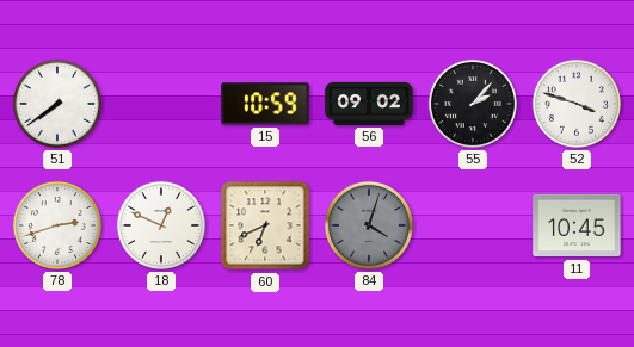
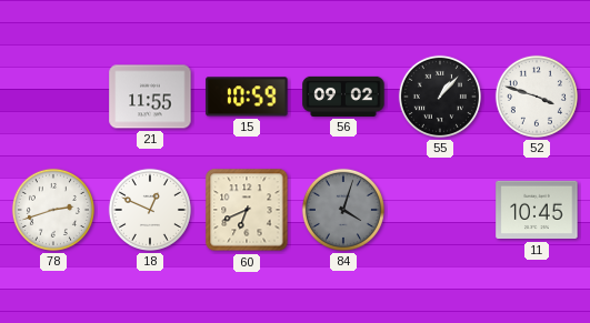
51: 7:39 -> none (57, 104)
21: none -> 11:55 (150, 97)
55: 2:07 -> 1:07 (440, 97)
